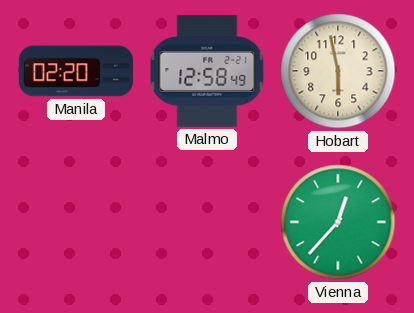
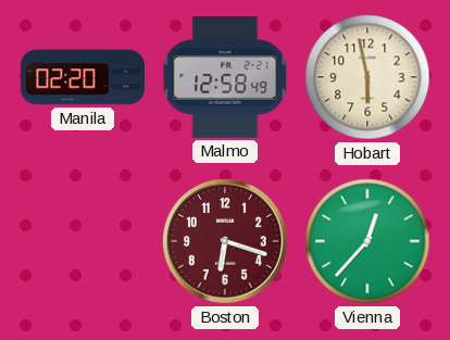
Boston: none -> 6:18 (225, 241)
